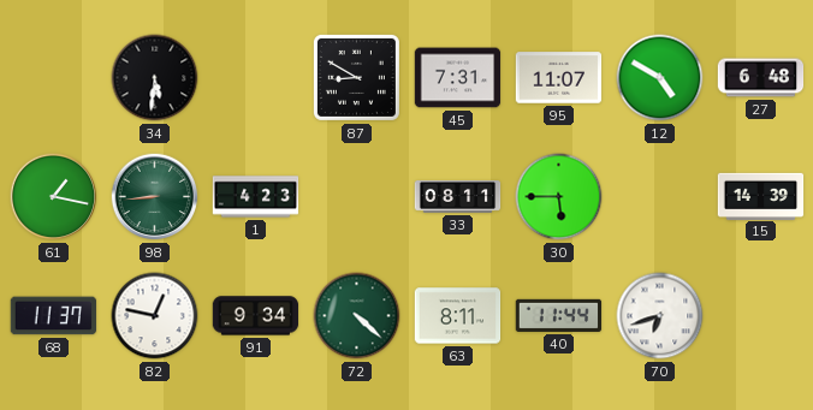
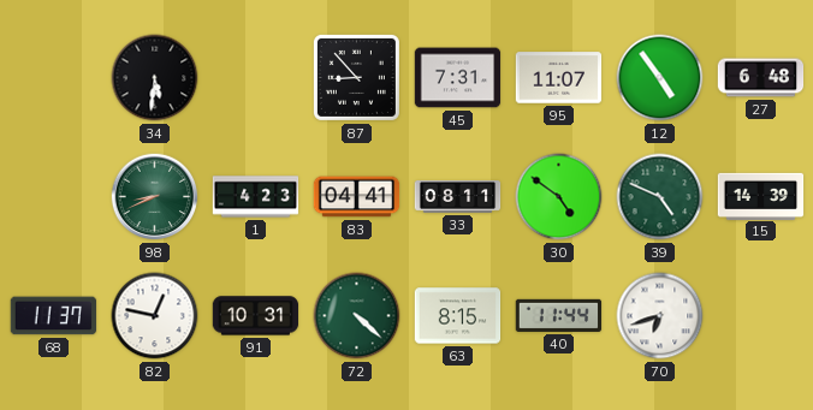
87: 8:50 -> 8:53 (356, 77)
12: 4:50 -> 4:54 (660, 78)
61: 1:17 -> none (54, 197)
98: 8:44 -> 8:41 (155, 197)
83: none -> 04:41 (357, 197)
30: 5:45 -> 4:51 (559, 197)
39: none -> 4:49 (660, 197)
91: 9:34 -> 10:31 (256, 316)
63: 8:11 -> 8:15 (458, 316)
